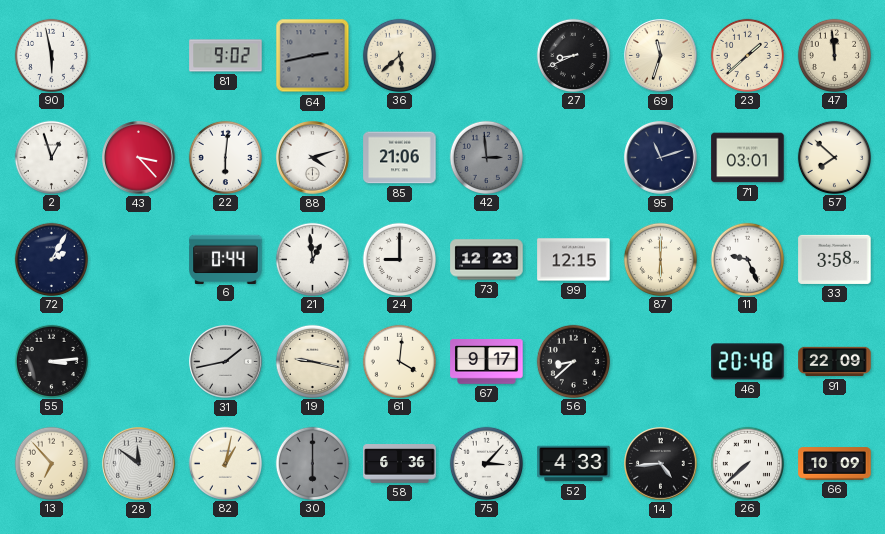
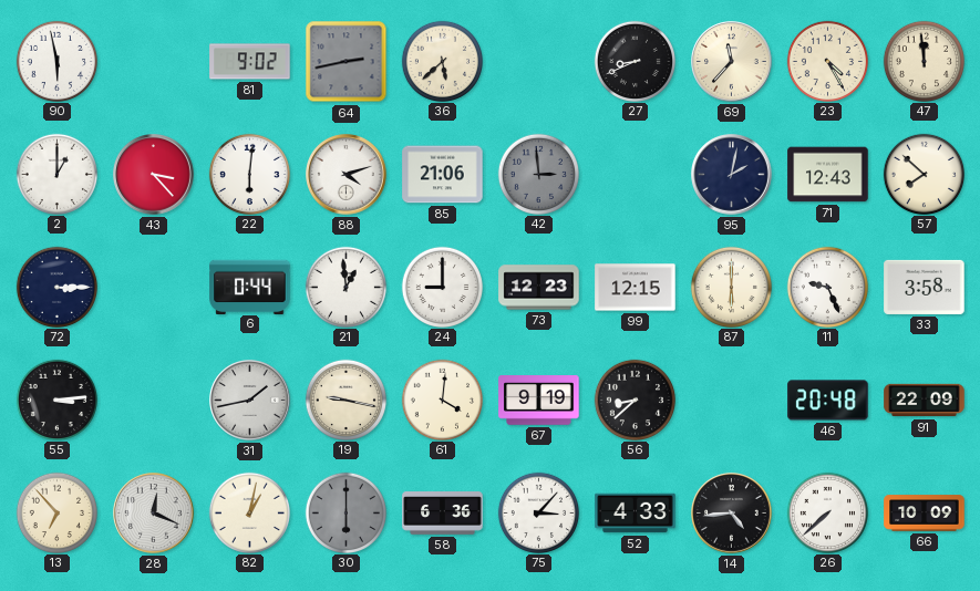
69: 11:33 -> 11:37 (732, 62)
23: 1:38 -> 4:25 (827, 61)
2: 12:57 -> 1:00 (56, 174)
95: 11:12 -> 2:02 (732, 175)
71: 03:01 -> 12:43 (828, 175)
72: 2:05 -> 3:15 (56, 287)
67: 9:17 -> 9:19 (539, 401)
28: 11:51 -> 12:19 (154, 514)
